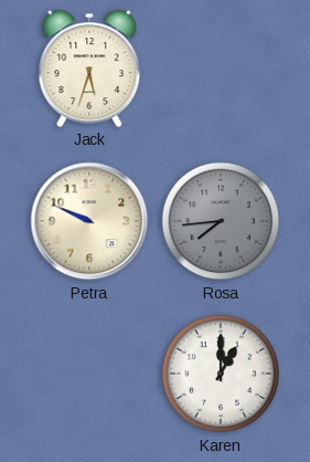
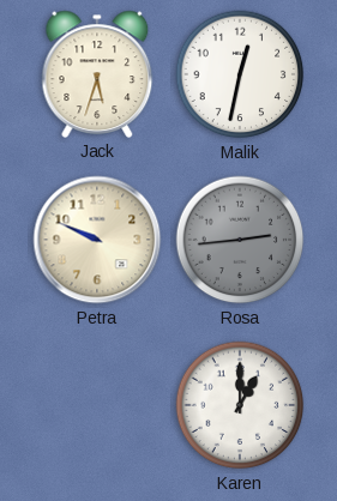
Malik: none -> 12:32 (240, 74)
Rosa: 7:44 -> 2:44 (240, 240)
